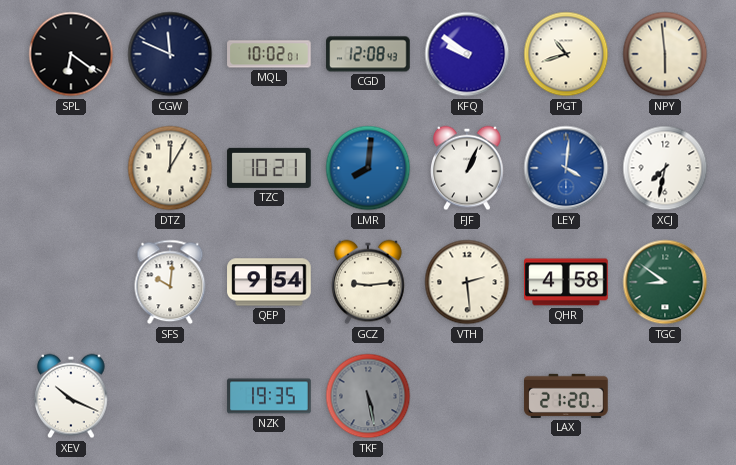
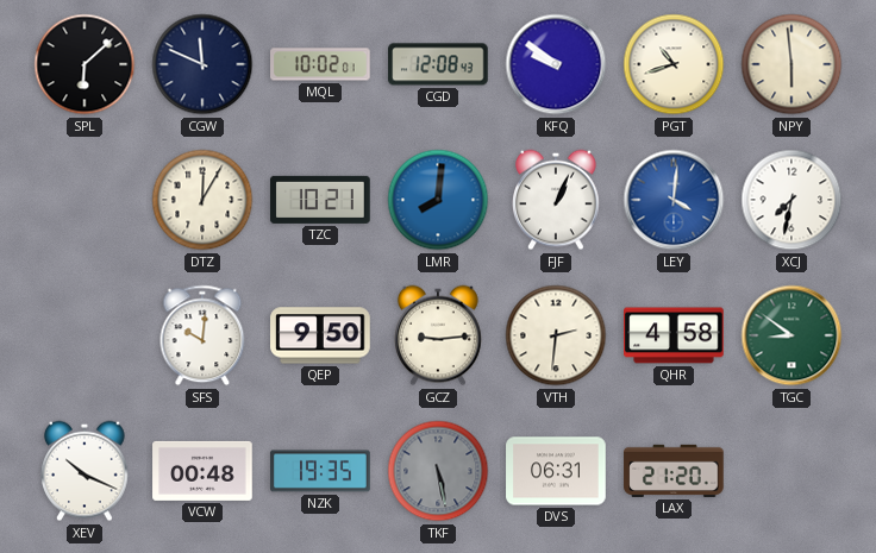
SPL: 6:21 -> 6:08 (85, 64)
QEP: 9:54 -> 9:50 (320, 335)
VTH: 2:29 -> 2:31 (556, 335)
VCW: none -> 00:48 (202, 471)
DVS: none -> 06:31 (556, 471)
